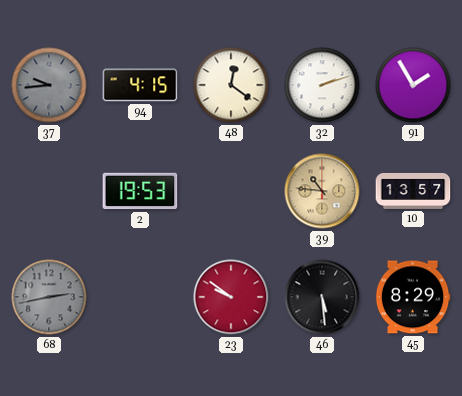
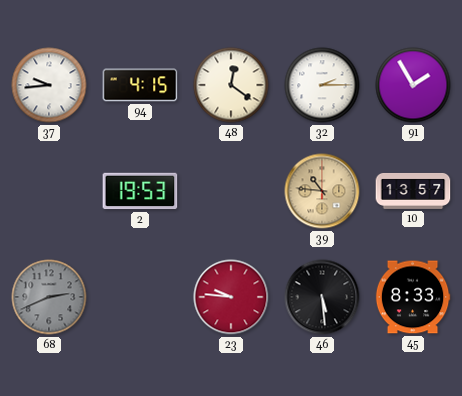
37 dial: grey -> white (49, 85)
32: 2:12 -> 2:15 (322, 85)
68: 2:43 -> 2:41 (49, 297)
23: 9:51 -> 9:46 (231, 297)
45: 8:29 -> 8:33 (413, 297)
